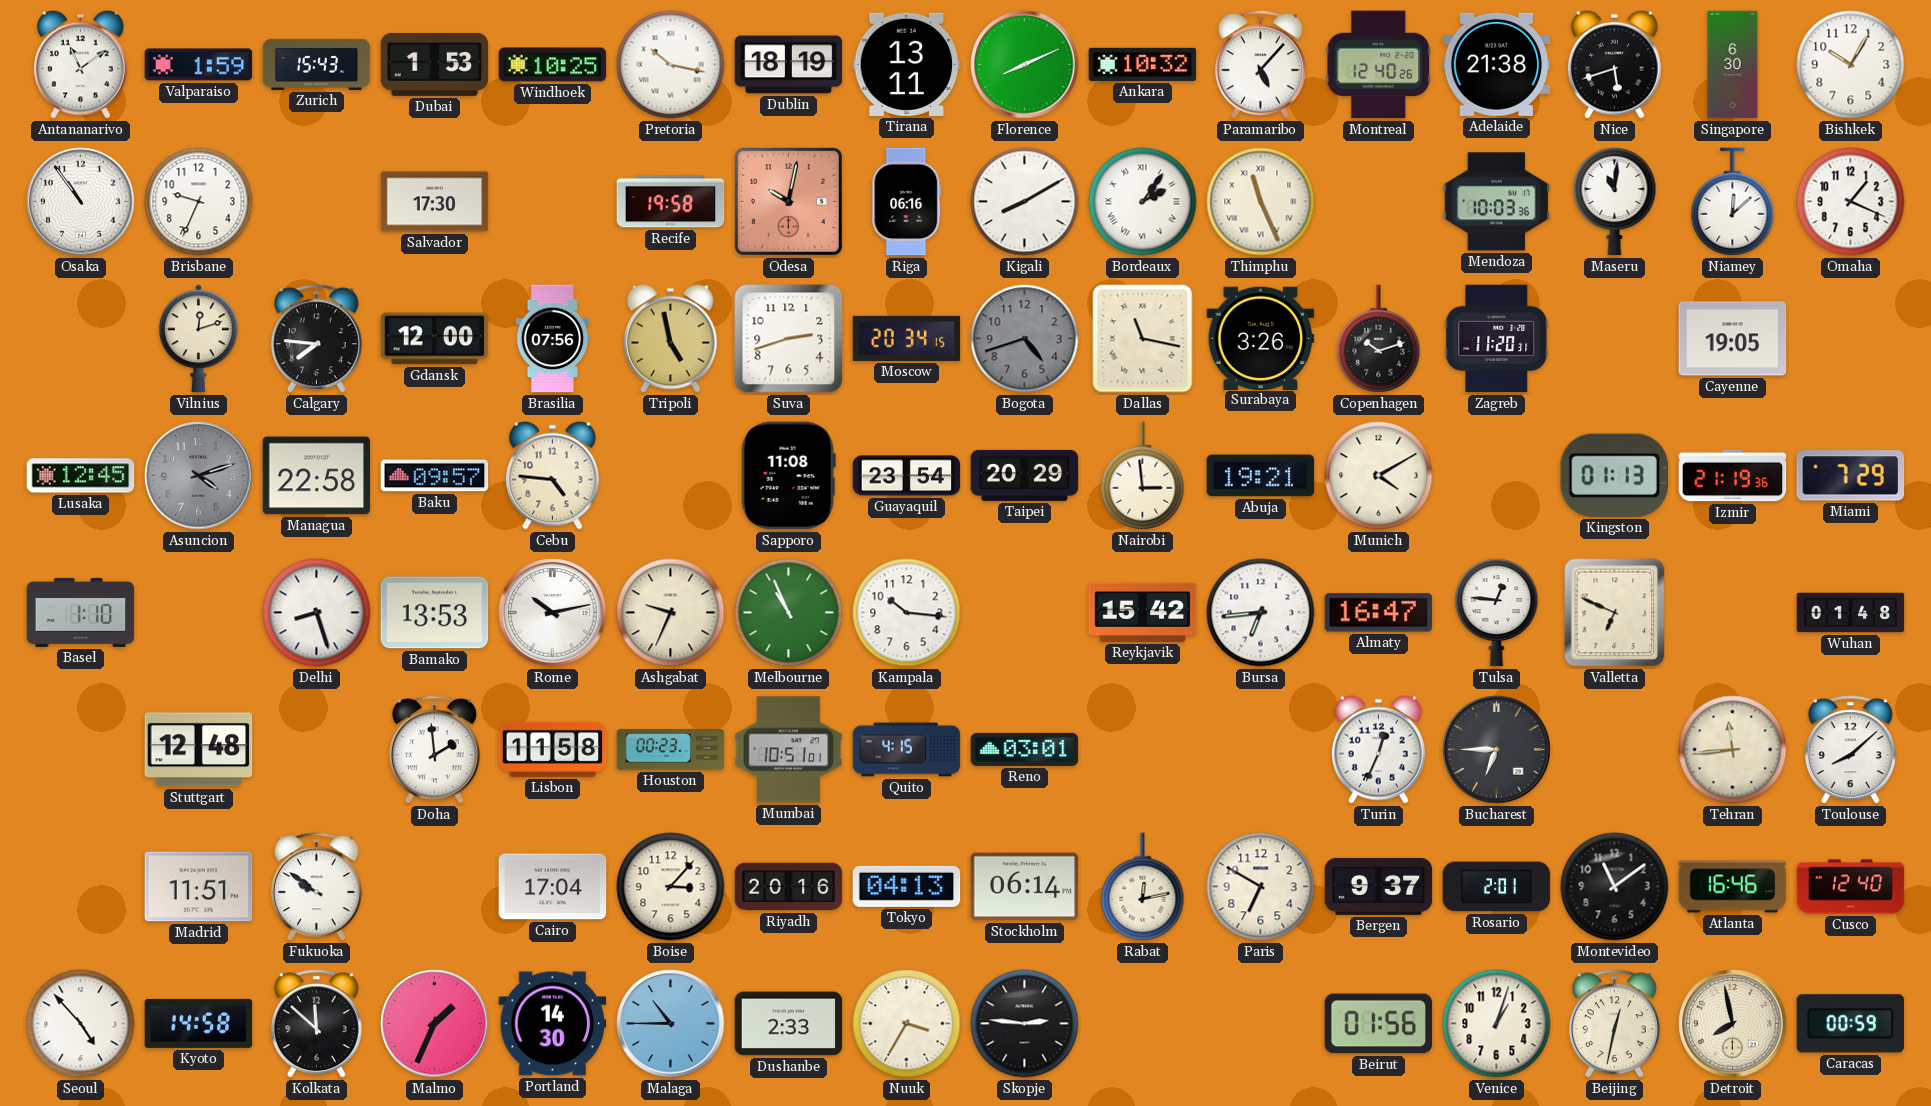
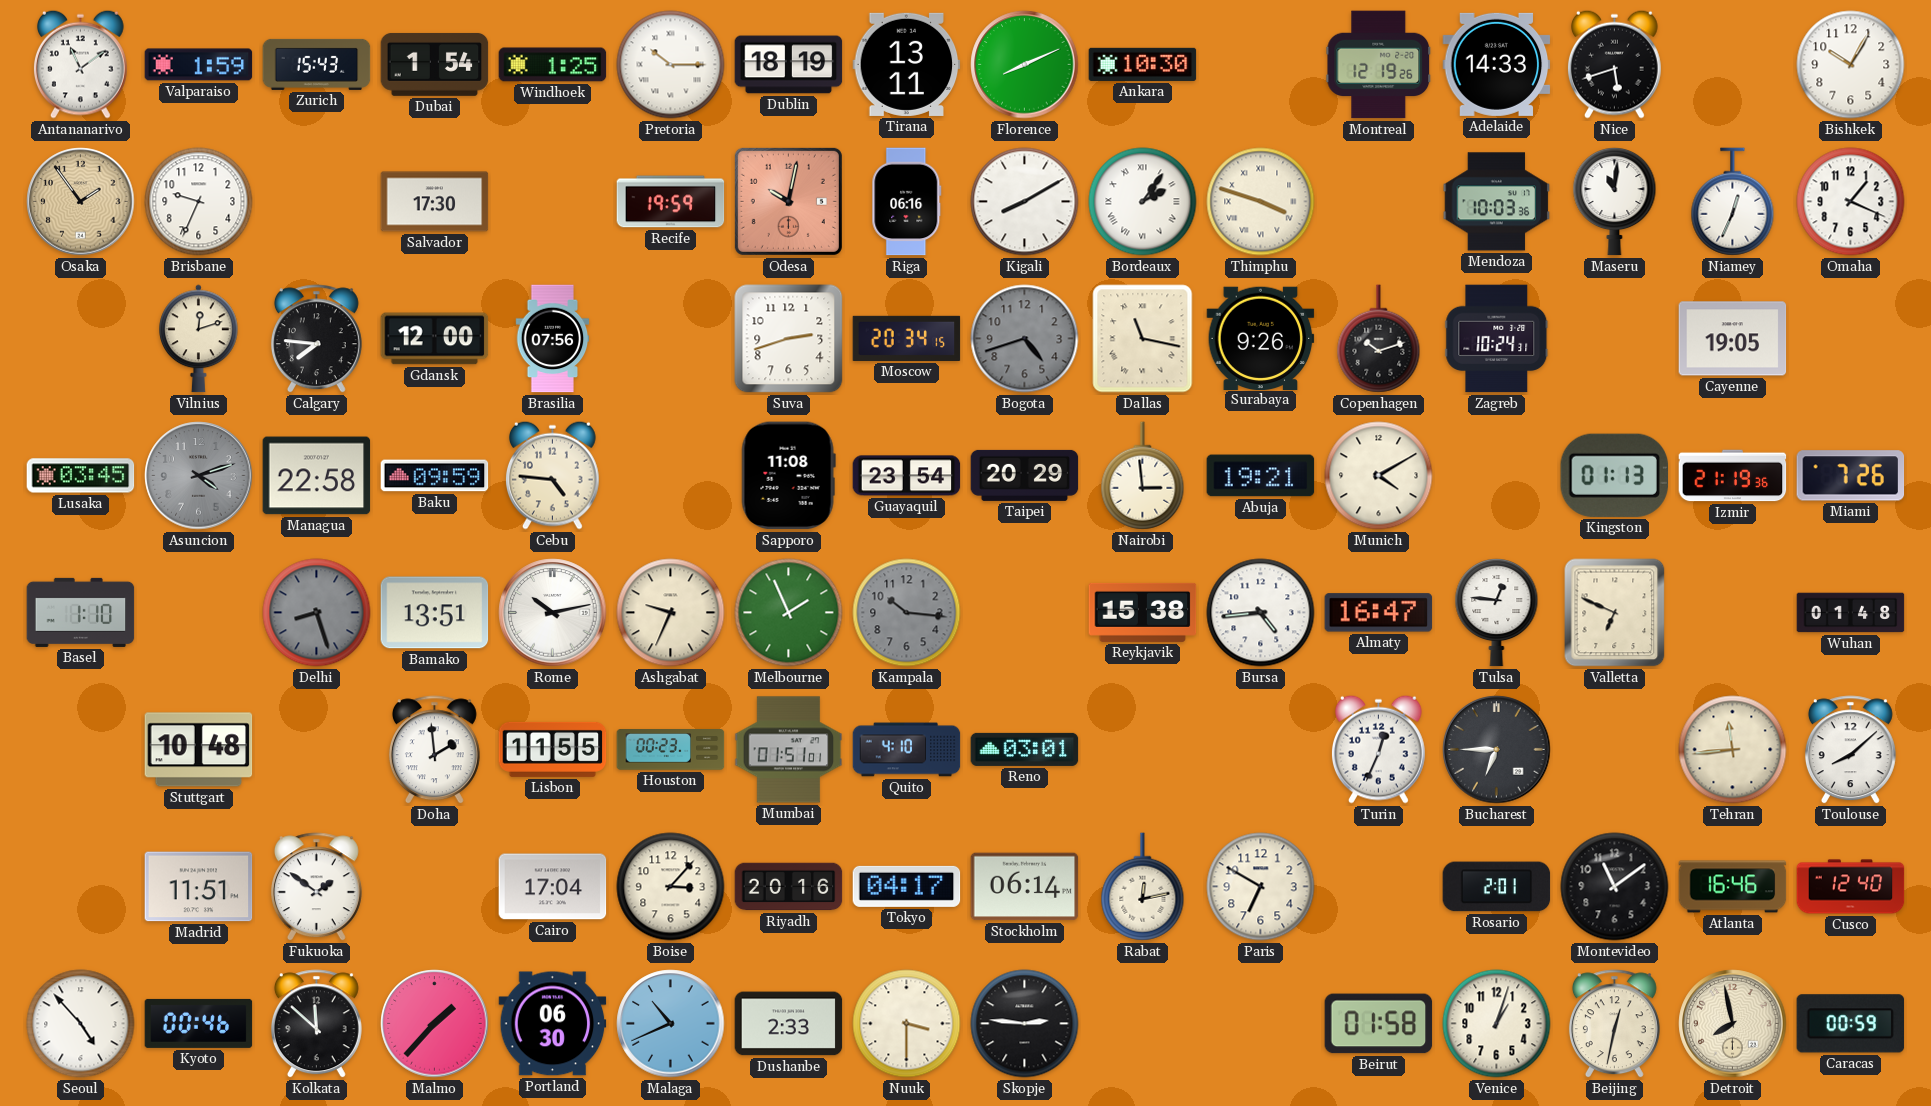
Dubai: 1:53 -> 1:54 (435, 64)
Windhoek: 10:25 -> 1:25 (553, 65)
Pretoria: 10:17 -> 10:15 (671, 65)
Ankara: 10:32 -> 10:30 (1143, 64)
Paramaribo: 5:07 -> none (1260, 65)
Montreal: 12:40 -> 12:19 (1379, 65)
Adelaide: 21:38 -> 14:33 (1497, 64)
Singapore: 6:30 -> none (1733, 65)
Osaka: 10:54 -> 1:54 (81, 202)
Osaka dial: white -> champagne (81, 202)
Recife: 19:58 -> 19:59 (671, 202)
Thimphu: 11:26 -> 3:48 (1261, 202)
Niamey: 12:08 -> 12:34 (1733, 202)
Tripoli: 4:58 -> none (670, 338)
Surabaya: 3:26 -> 9:26 (1261, 338)
Zagreb: 11:20 -> 10:24 (1497, 339)
Lusaka: 12:45 -> 03:45 (81, 476)
Baku: 09:57 -> 09:59 (435, 476)
Miami: 7:29 -> 7:26 (1851, 476)
Delhi dial: white -> grey (317, 613)
Bamako: 13:53 -> 13:51 (435, 613)
Melbourne: 10:56 -> 1:56 (789, 613)
Kampala dial: white -> grey (907, 613)
Reykjavik: 15:42 -> 15:38 (1143, 612)
Bursa: 6:44 -> 4:44 (1261, 613)
Stuttgart: 12:48 -> 10:48 (199, 750)
Lisbon: 11:58 -> 11:55 (553, 749)
Mumbai: 10:51 -> 01:51 (789, 750)
Quito: 4:15 -> 4:10 (907, 750)
Fukuoka: 9:51 -> 1:51 (316, 887)
Tokyo: 04:13 -> 04:17 (907, 886)
Bergen: 9:37 -> none (1379, 886)
Kyoto: 14:58 -> 00:46 (199, 1023)
Malmo: 1:34 -> 1:37 (435, 1024)
Portland: 14:30 -> 06:30 (553, 1024)
Malaga: 10:45 -> 10:41 (671, 1024)
Nuuk: 3:35 -> 3:30 (907, 1024)
Beirut: 01:56 -> 01:58 (1379, 1024)
